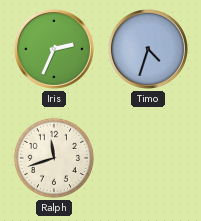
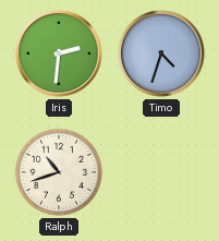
Iris: 2:34 -> 2:31 (59, 53)
Ralph: 11:42 -> 10:42 (59, 172)
